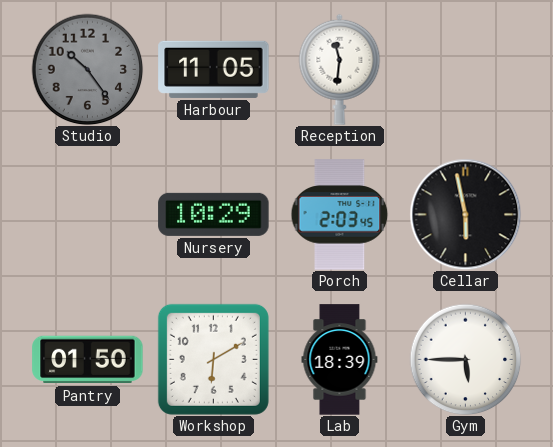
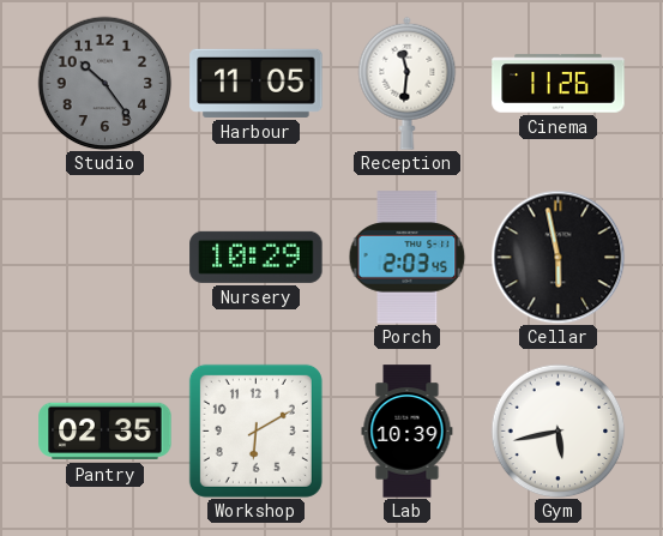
Cinema: none -> 11:26 (559, 84)
Pantry: 01:50 -> 02:35 (106, 432)
Lab: 18:39 -> 10:39 (408, 432)
Gym: 5:45 -> 5:43 (557, 430)
